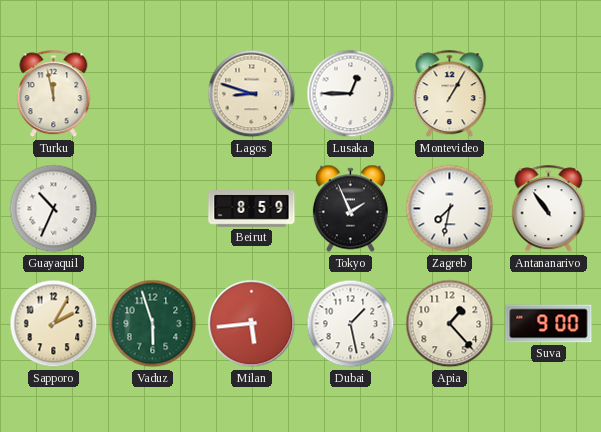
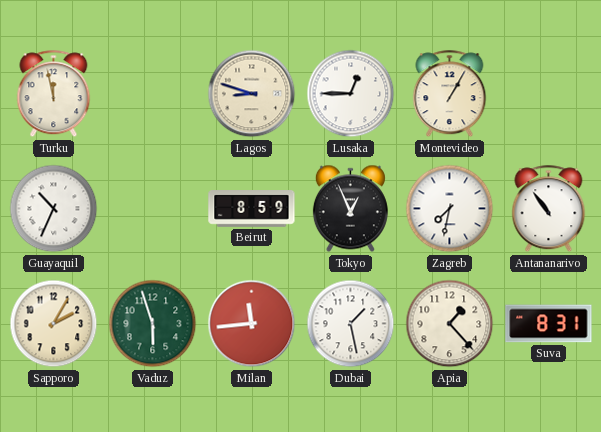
Tokyo: 1:56 -> 12:56 (350, 209)
Milan: 5:44 -> 11:44 (252, 324)
Suva: 9:00 -> 8:31 (549, 324)
